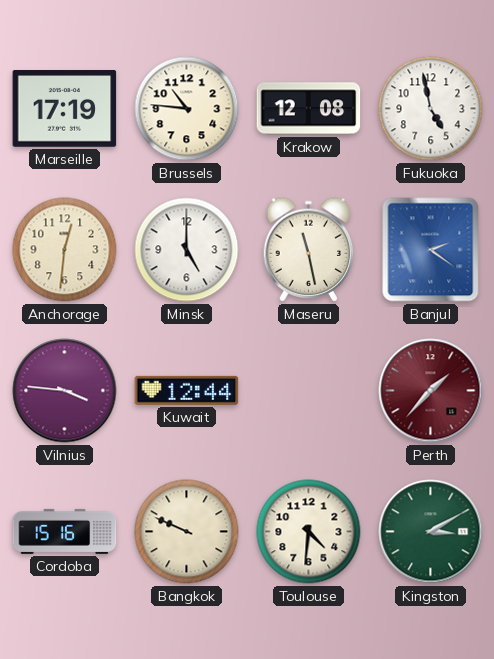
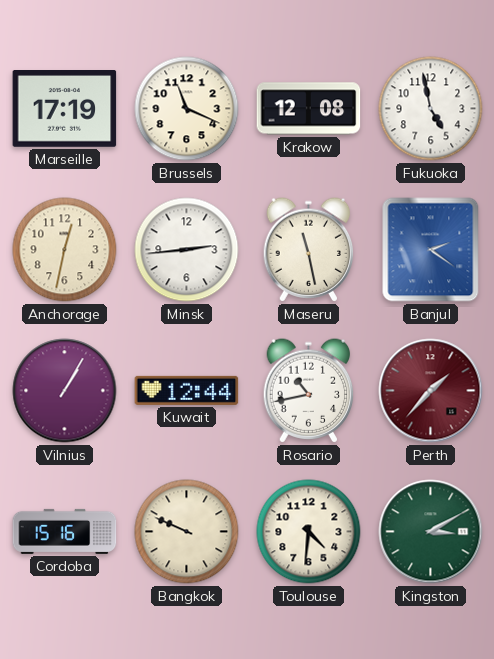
Brussels: 10:46 -> 11:19 (187, 109)
Anchorage: 12:31 -> 12:32 (65, 250)
Minsk: 5:00 -> 2:44 (187, 250)
Vilnius: 3:46 -> 1:05 (65, 391)
Rosario: none -> 10:43 (309, 391)
